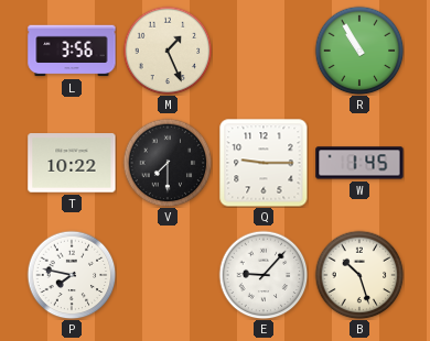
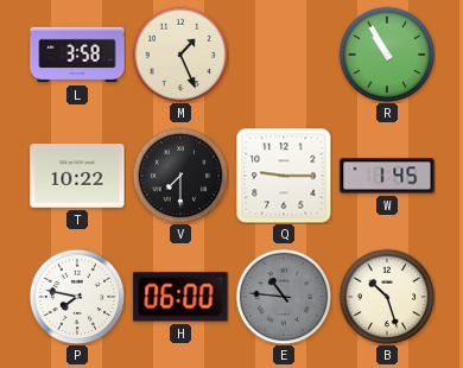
L: 3:56 -> 3:58 (77, 55)
H: none -> 06:00 (180, 297)
E: 9:07 -> 10:46 (284, 297)
E dial: white -> grey (284, 297)
